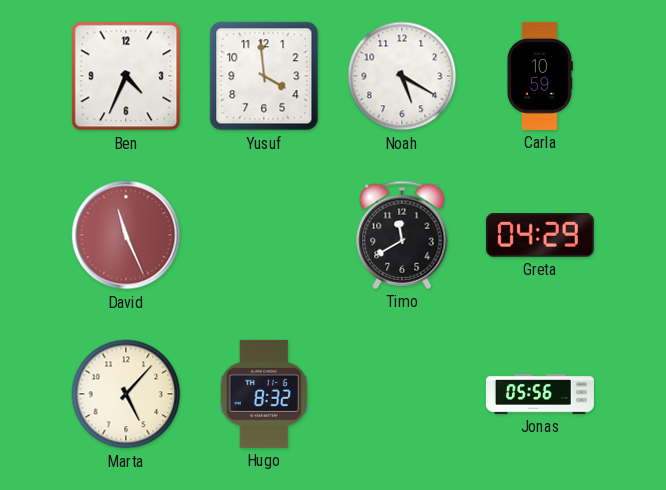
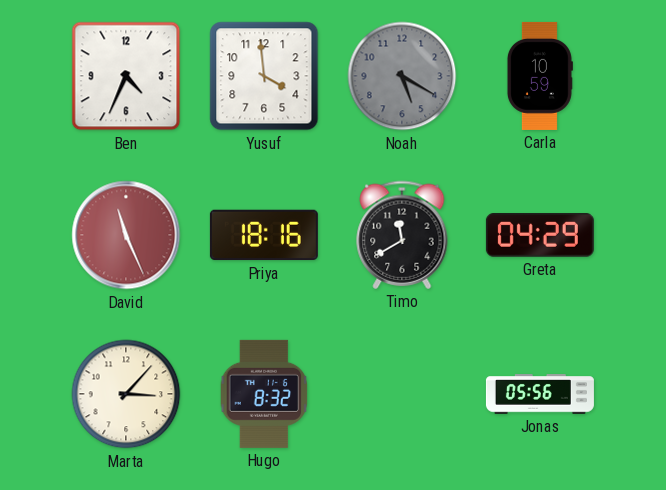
Noah dial: white -> grey (402, 76)
Priya: none -> 18:16 (264, 235)
Marta: 5:07 -> 3:07 (126, 394)
